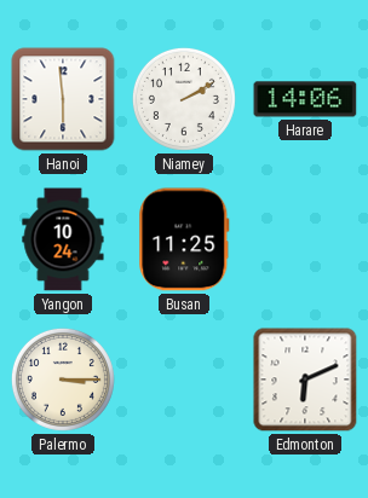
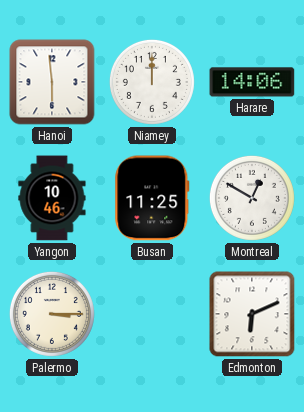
Niamey: 2:10 -> 12:00 (152, 82)
Yangon: 10:24 -> 10:46 (52, 198)
Montreal: none -> 12:50 (252, 198)
